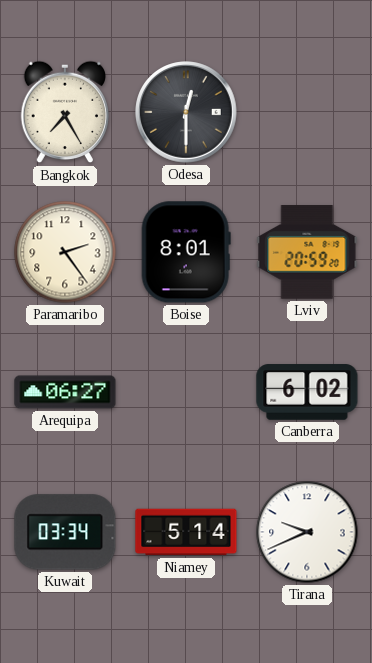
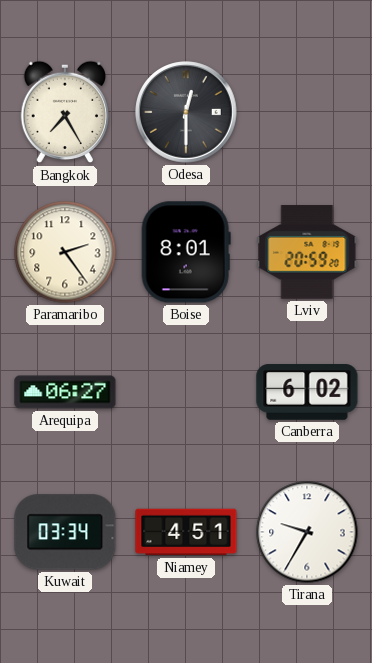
Niamey: 5:14 -> 4:51 (186, 532)
Tirana: 9:41 -> 9:35 (307, 532)
